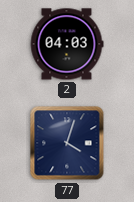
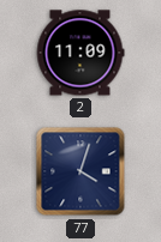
2: 04:03 -> 11:09 (80, 53)
